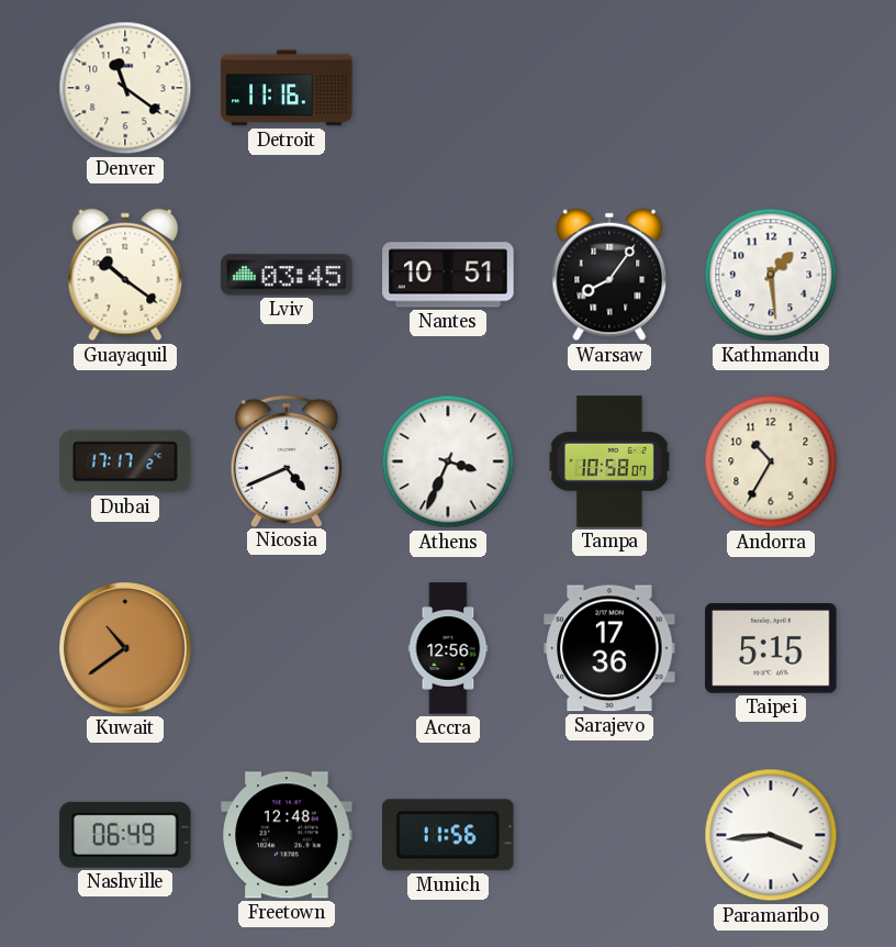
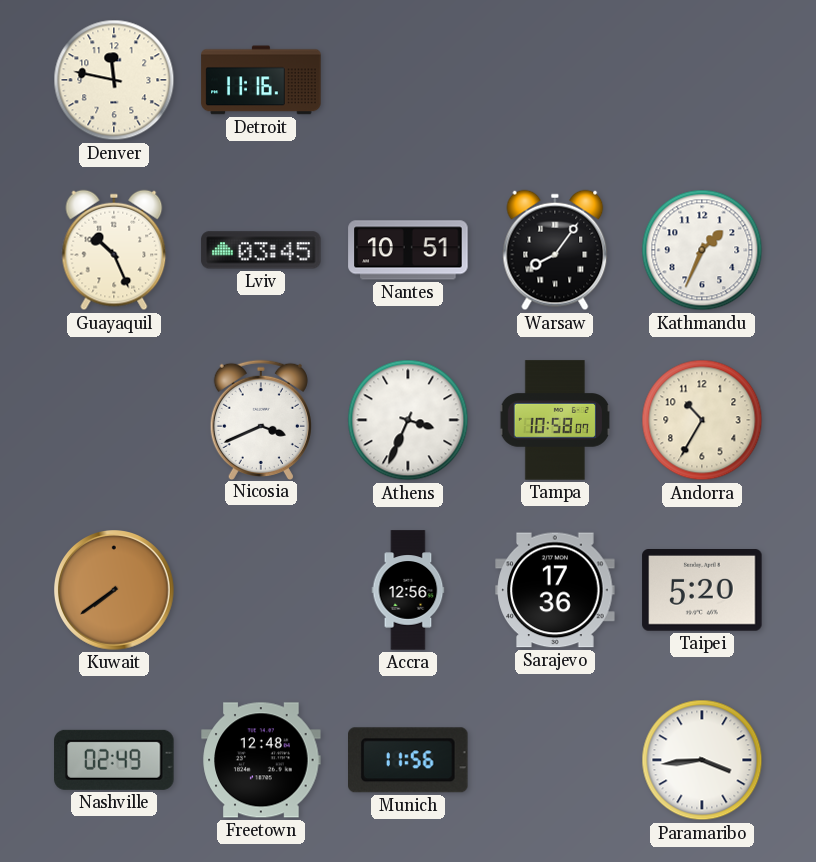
Denver: 11:21 -> 11:47 (114, 80)
Guayaquil: 10:21 -> 10:26 (114, 250)
Kathmandu: 1:29 -> 1:34 (702, 250)
Dubai: 17:17 -> none (125, 461)
Nicosia: 4:41 -> 3:41 (261, 419)
Kuwait: 10:39 -> 7:39 (114, 591)
Taipei: 5:15 -> 5:20 (702, 591)
Nashville: 06:49 -> 02:49 (114, 760)
